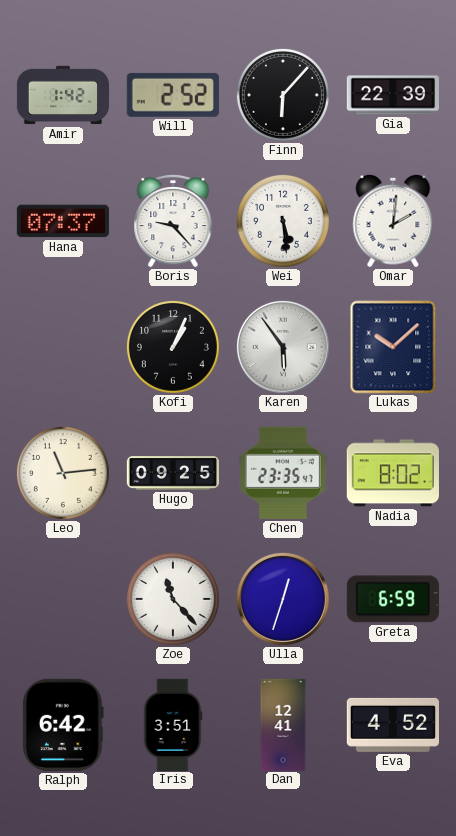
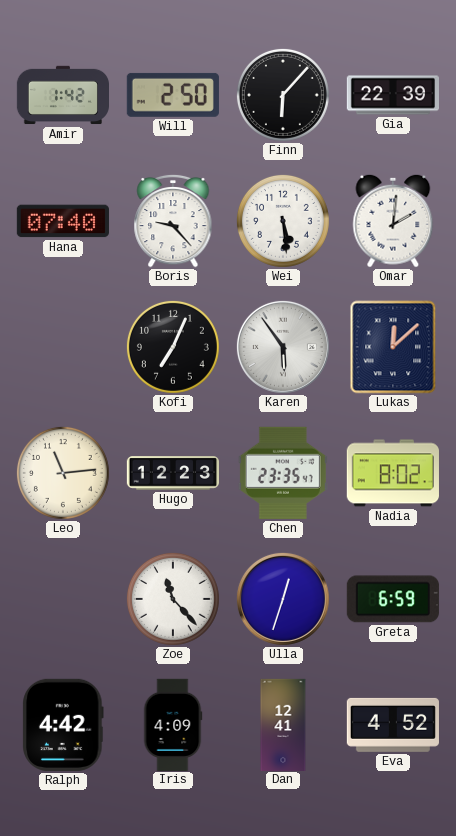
Will: 2:52 -> 2:50 (173, 95)
Hana: 07:37 -> 07:40 (63, 221)
Kofi: 1:04 -> 7:04 (173, 347)
Lukas: 10:08 -> 12:08 (393, 347)
Hugo: 09:25 -> 12:23 (172, 473)
Ralph: 6:42 -> 4:42 (63, 725)
Iris: 3:51 -> 4:09 (173, 724)
